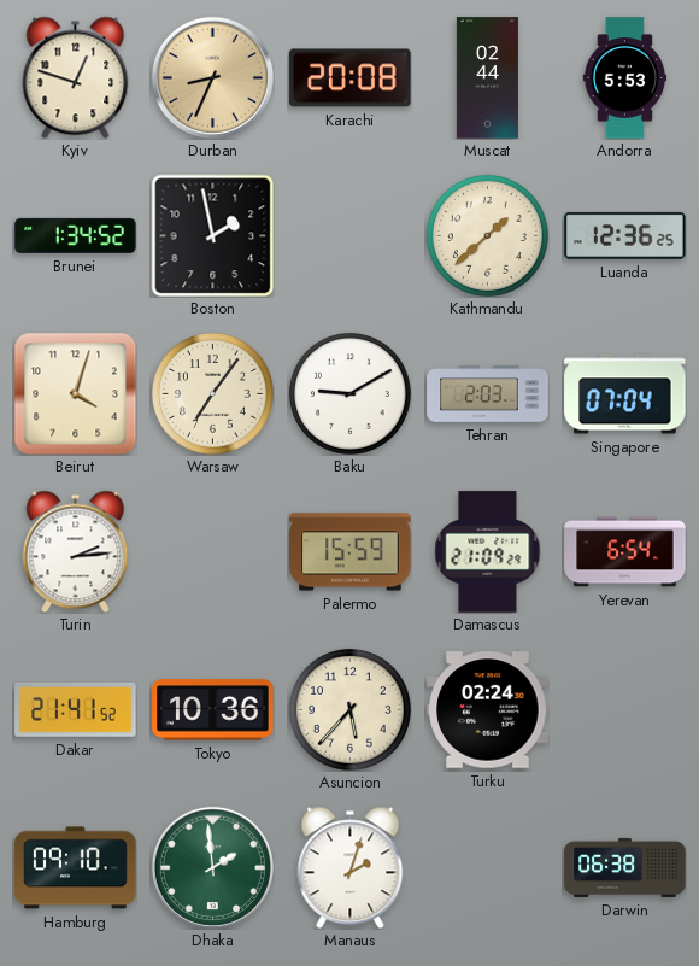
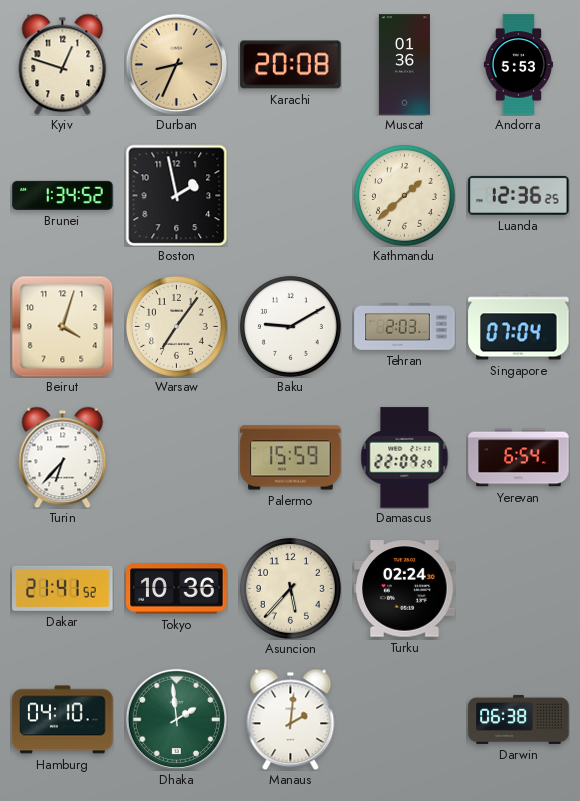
Muscat: 02:44 -> 01:36 (404, 65)
Turin: 2:14 -> 6:37 (63, 457)
Damascus: 21:09 -> 22:09 (405, 458)
Hamburg: 09:10 -> 04:10 (63, 720)
Manaus: 2:03 -> 2:01 (291, 719)
